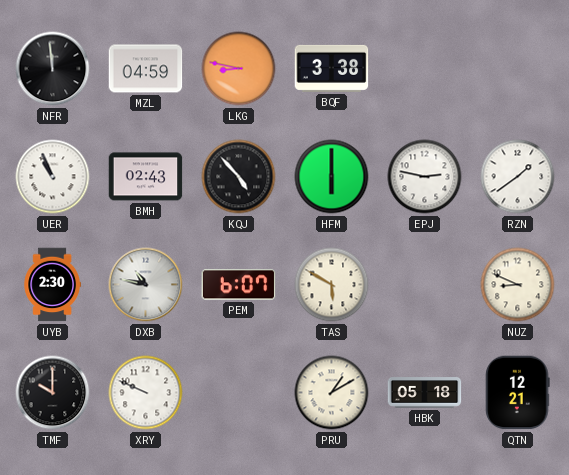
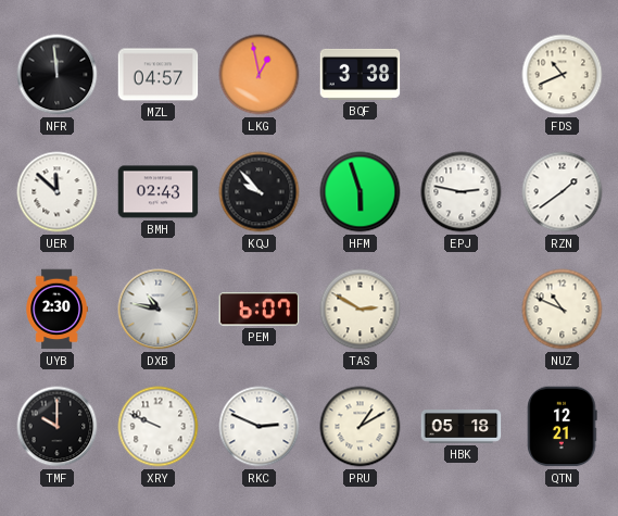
MZL: 04:59 -> 04:57 (159, 75)
LKG: 8:47 -> 12:58 (260, 75)
FDS: none -> 10:41 (563, 75)
UER: 10:56 -> 11:52 (58, 192)
KQJ: 4:53 -> 9:53 (260, 192)
HFM: 6:00 -> 5:57 (361, 192)
TAS: 5:50 -> 2:50 (361, 310)
NUZ: 8:49 -> 10:49 (563, 310)
RKC: none -> 2:49 (260, 427)
